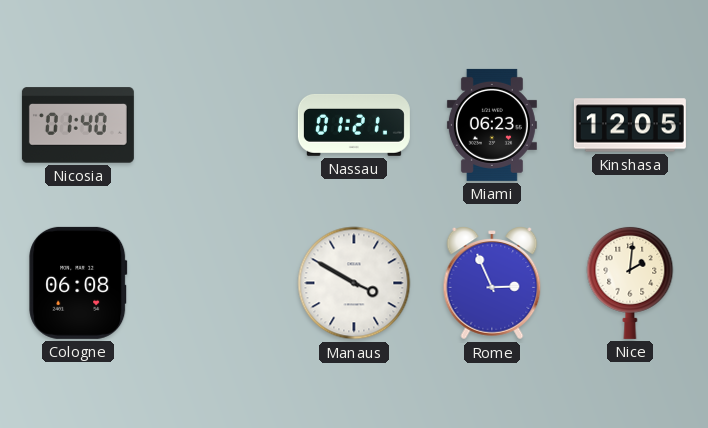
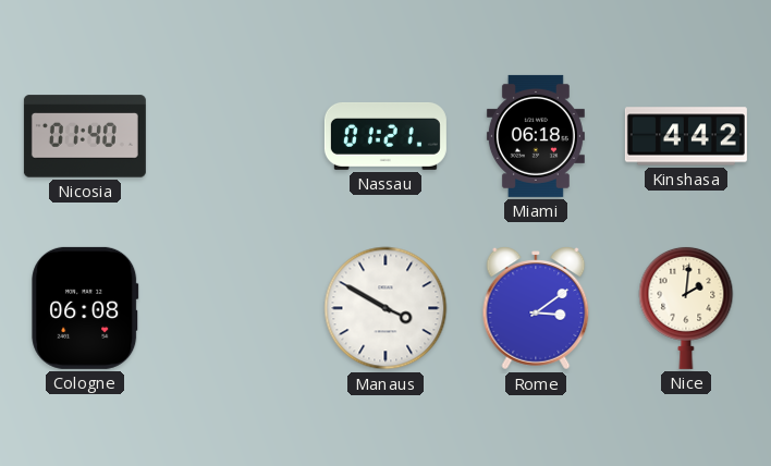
Miami: 06:23 -> 06:18 (536, 136)
Kinshasa: 12:05 -> 4:42 (686, 136)
Rome: 2:56 -> 3:09 (536, 308)
